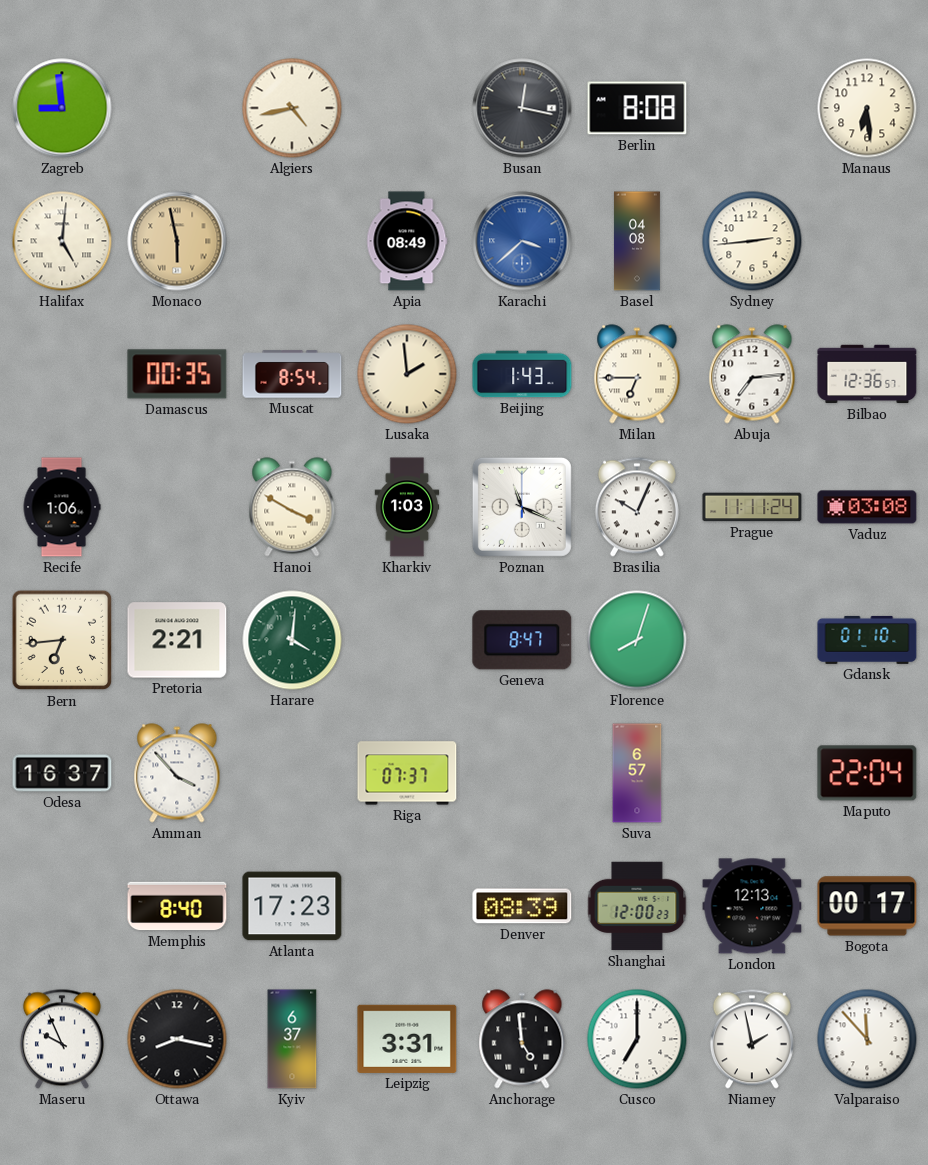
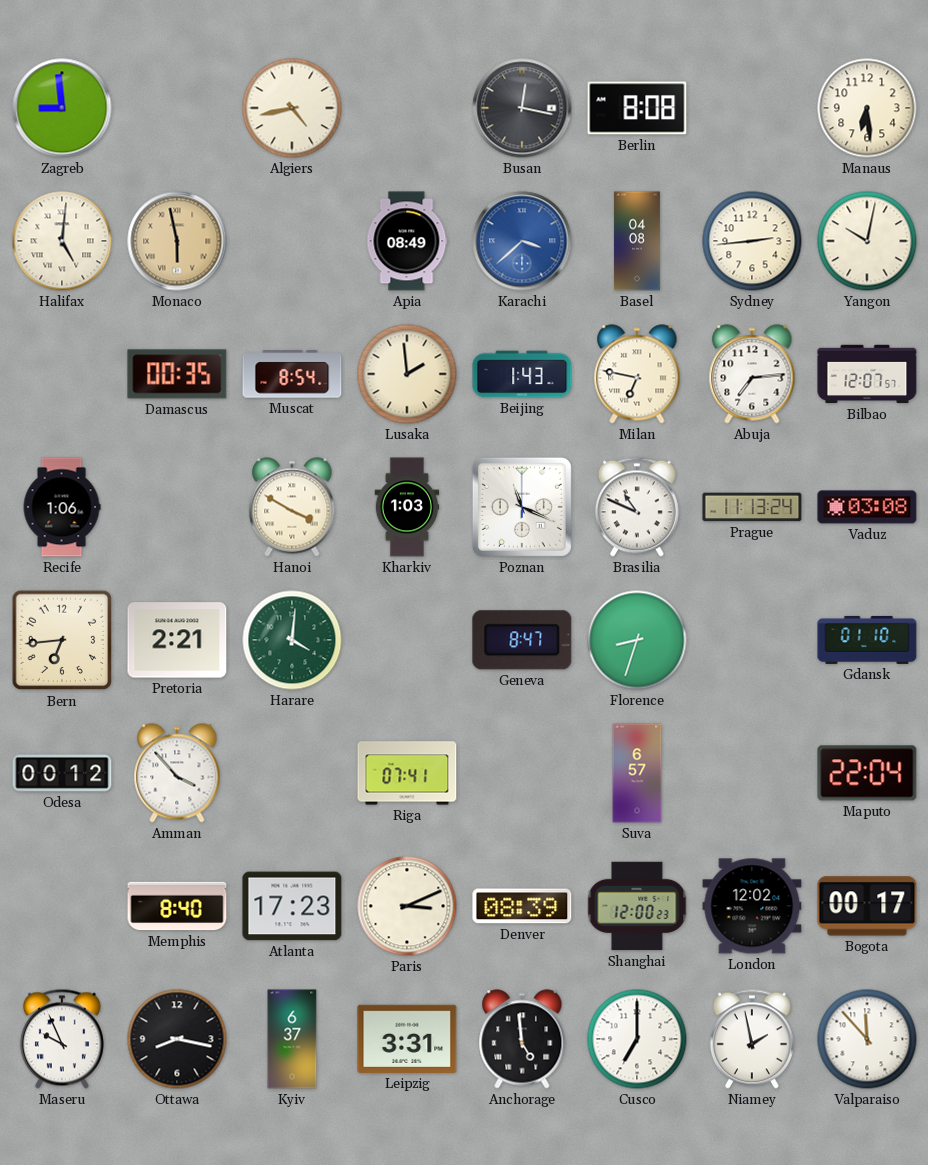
Yangon: none -> 10:02 (867, 241)
Milan: 6:45 -> 6:47 (637, 374)
Bilbao: 12:36 -> 12:07 (867, 374)
Brasilia: 10:04 -> 10:49 (637, 507)
Prague: 11:11 -> 11:13 (752, 507)
Florence: 8:03 -> 8:33 (637, 640)
Odesa: 16:37 -> 00:12 (62, 773)
Riga: 07:37 -> 07:41 (407, 773)
Paris: none -> 3:11 (407, 906)
London: 12:13 -> 12:02 (752, 906)
